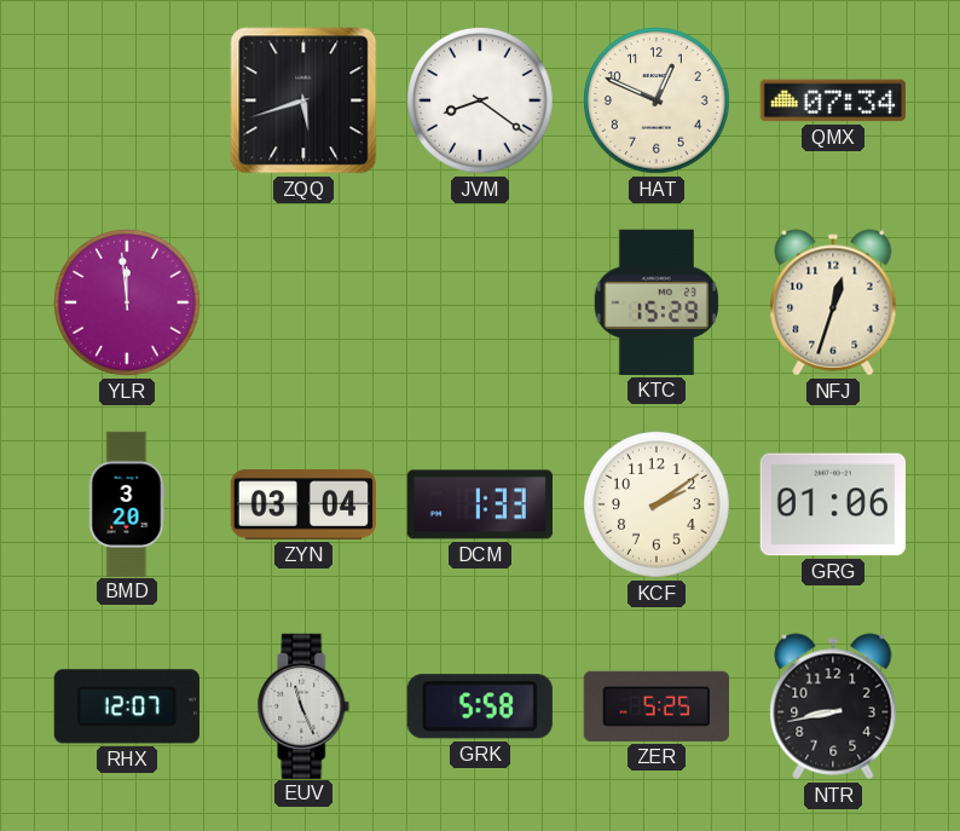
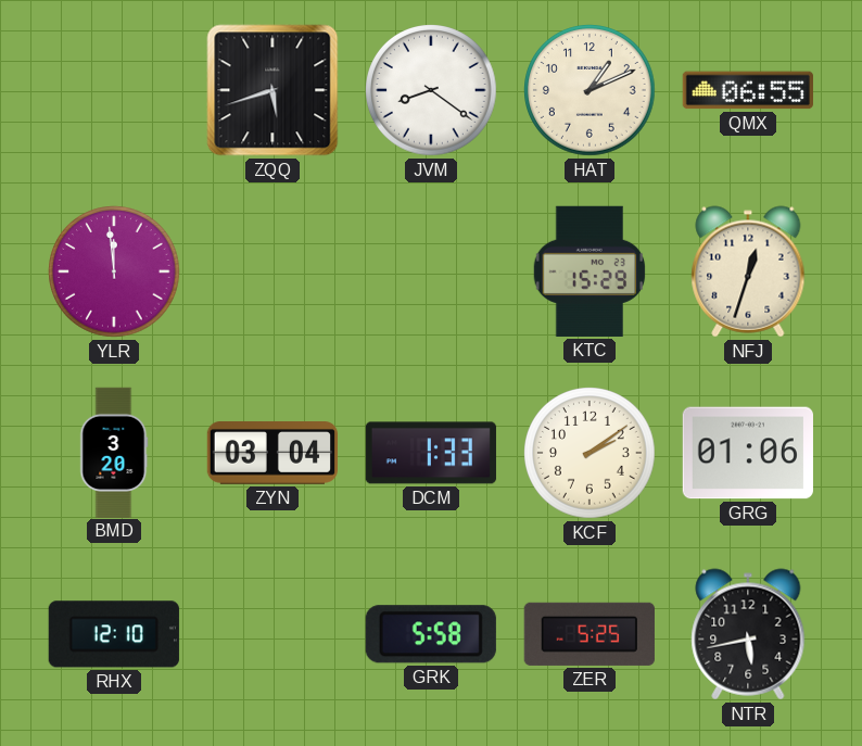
HAT: 12:49 -> 1:11 (591, 91)
QMX: 07:34 -> 06:55 (748, 90)
RHX: 12:07 -> 12:10 (114, 634)
EUV: 11:26 -> none (303, 705)
NTR: 8:43 -> 5:43 (748, 634)
